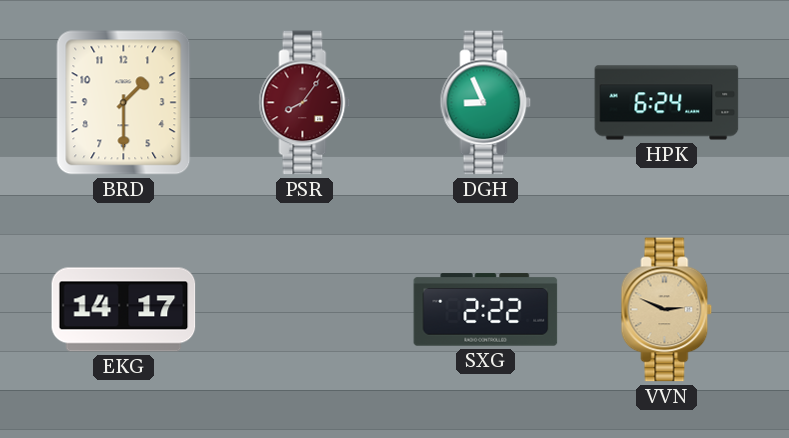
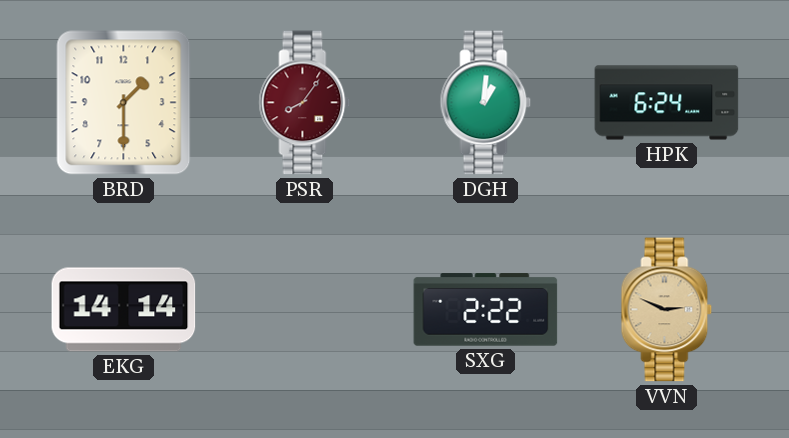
DGH: 8:56 -> 1:01 (486, 103)
EKG: 14:17 -> 14:14 (124, 310)
